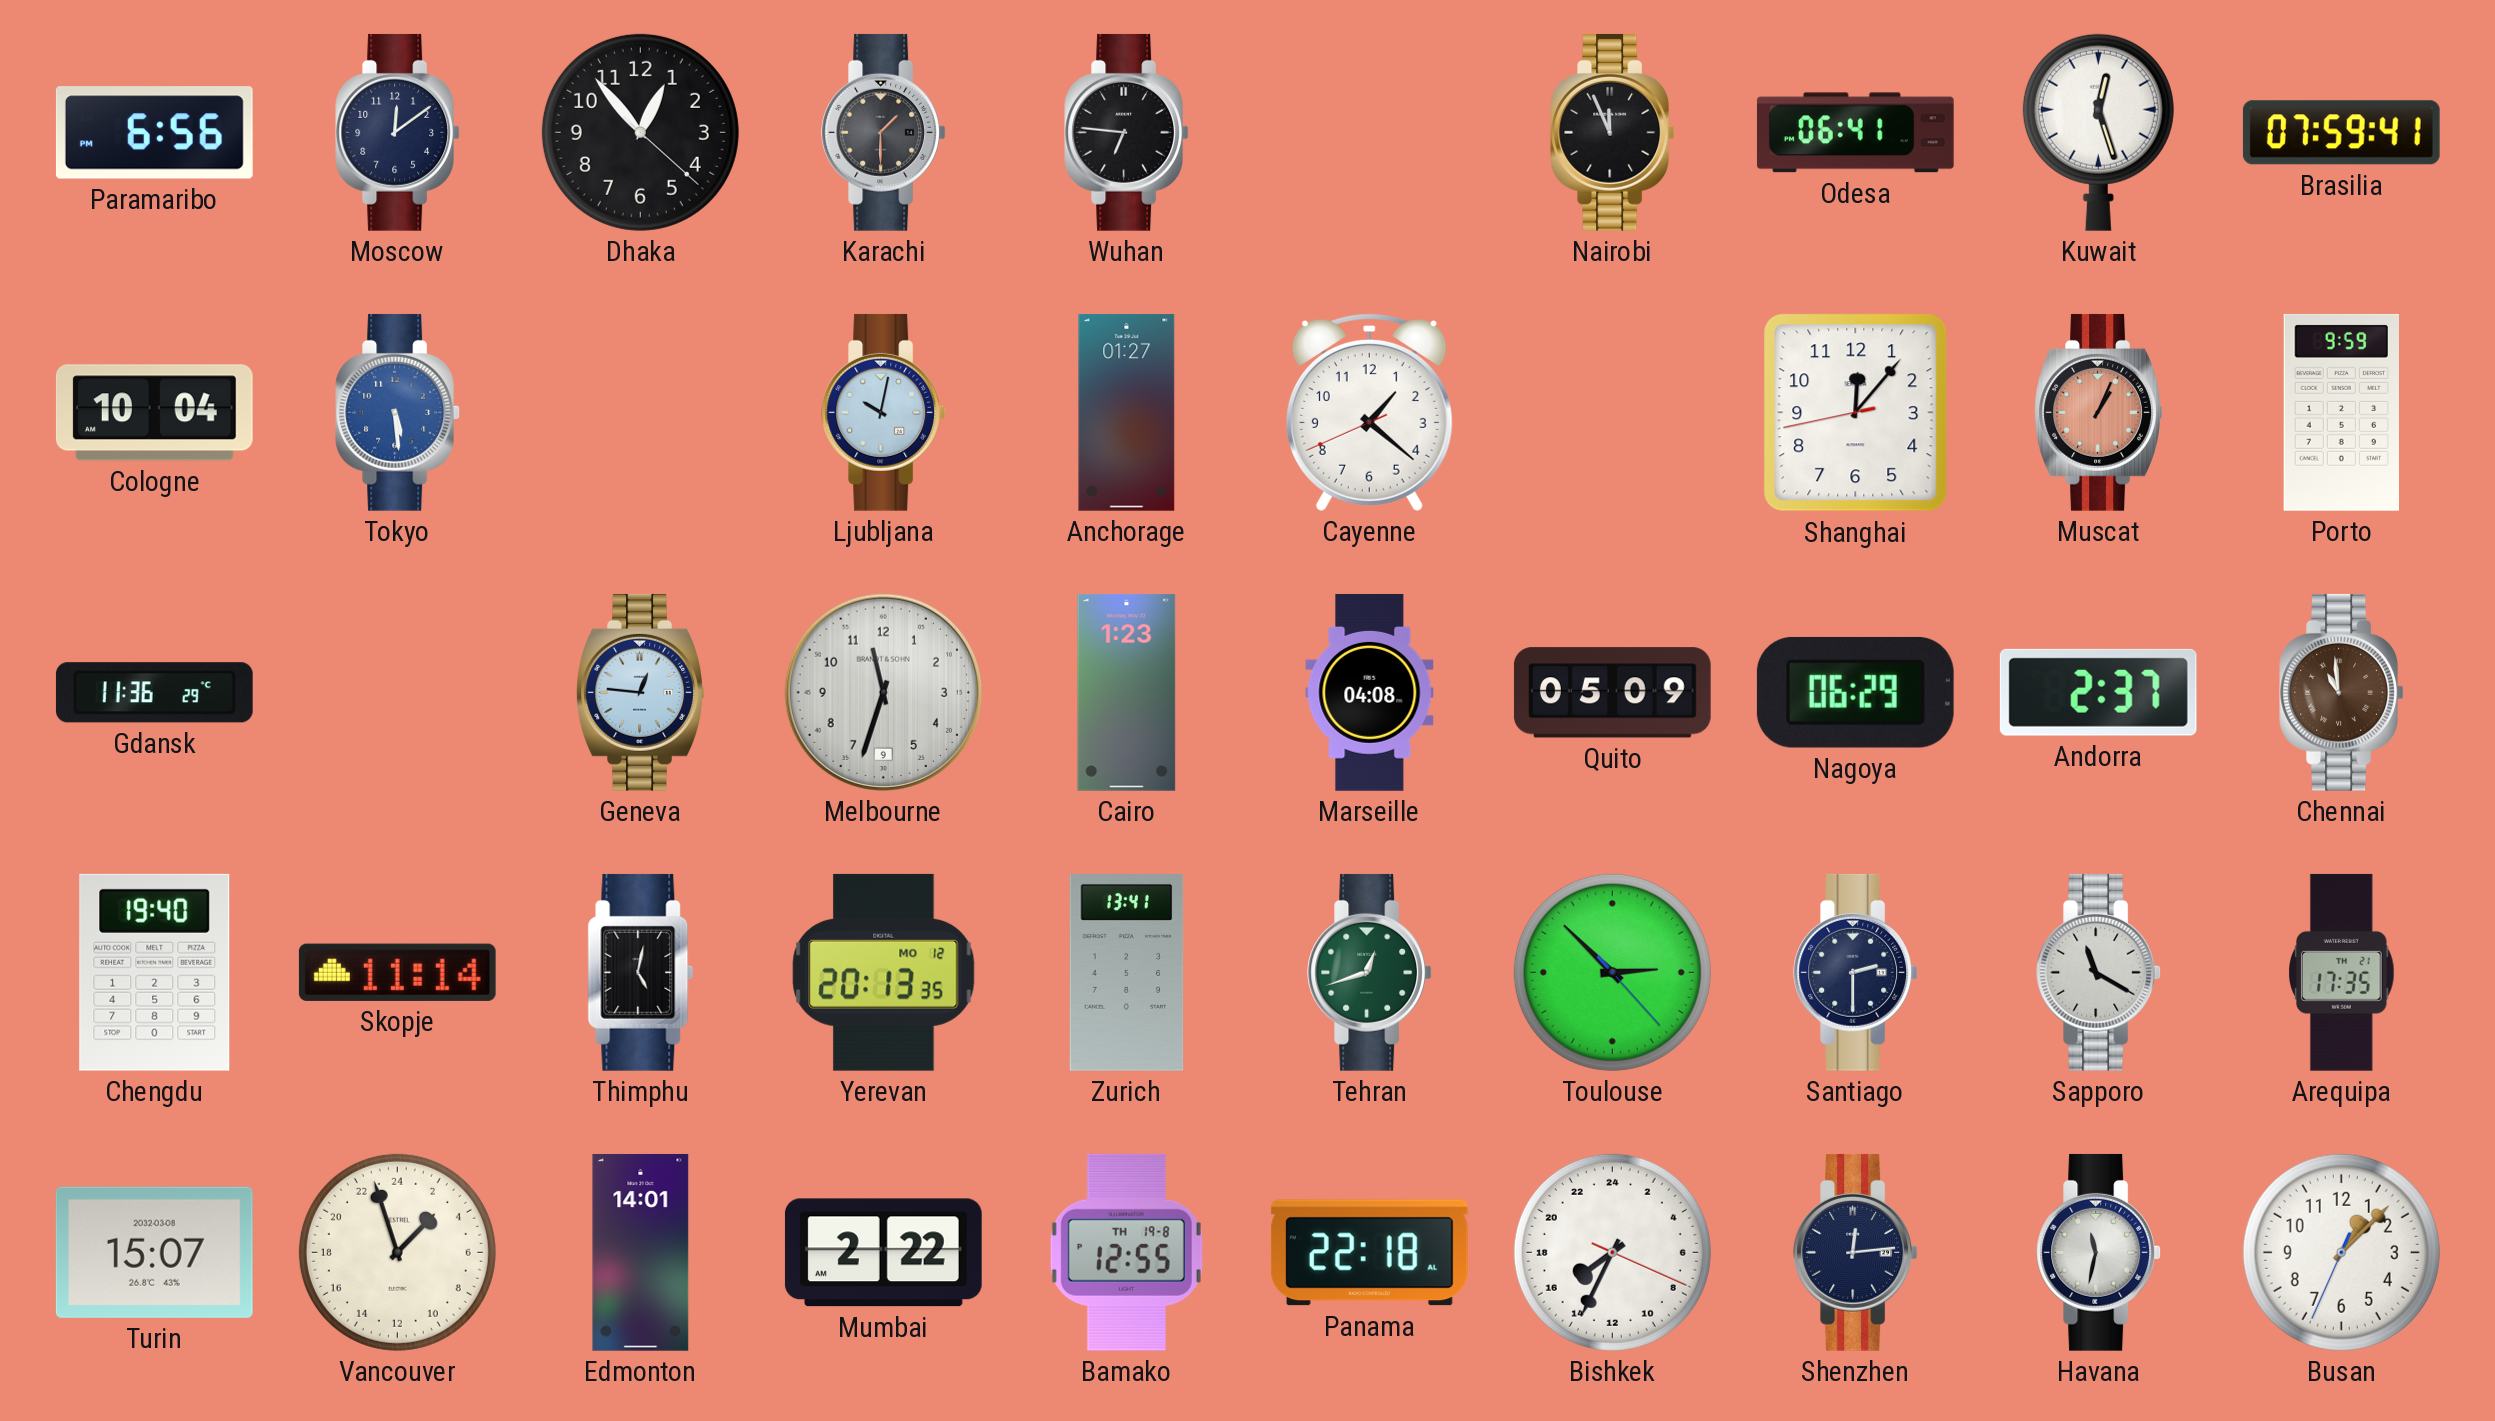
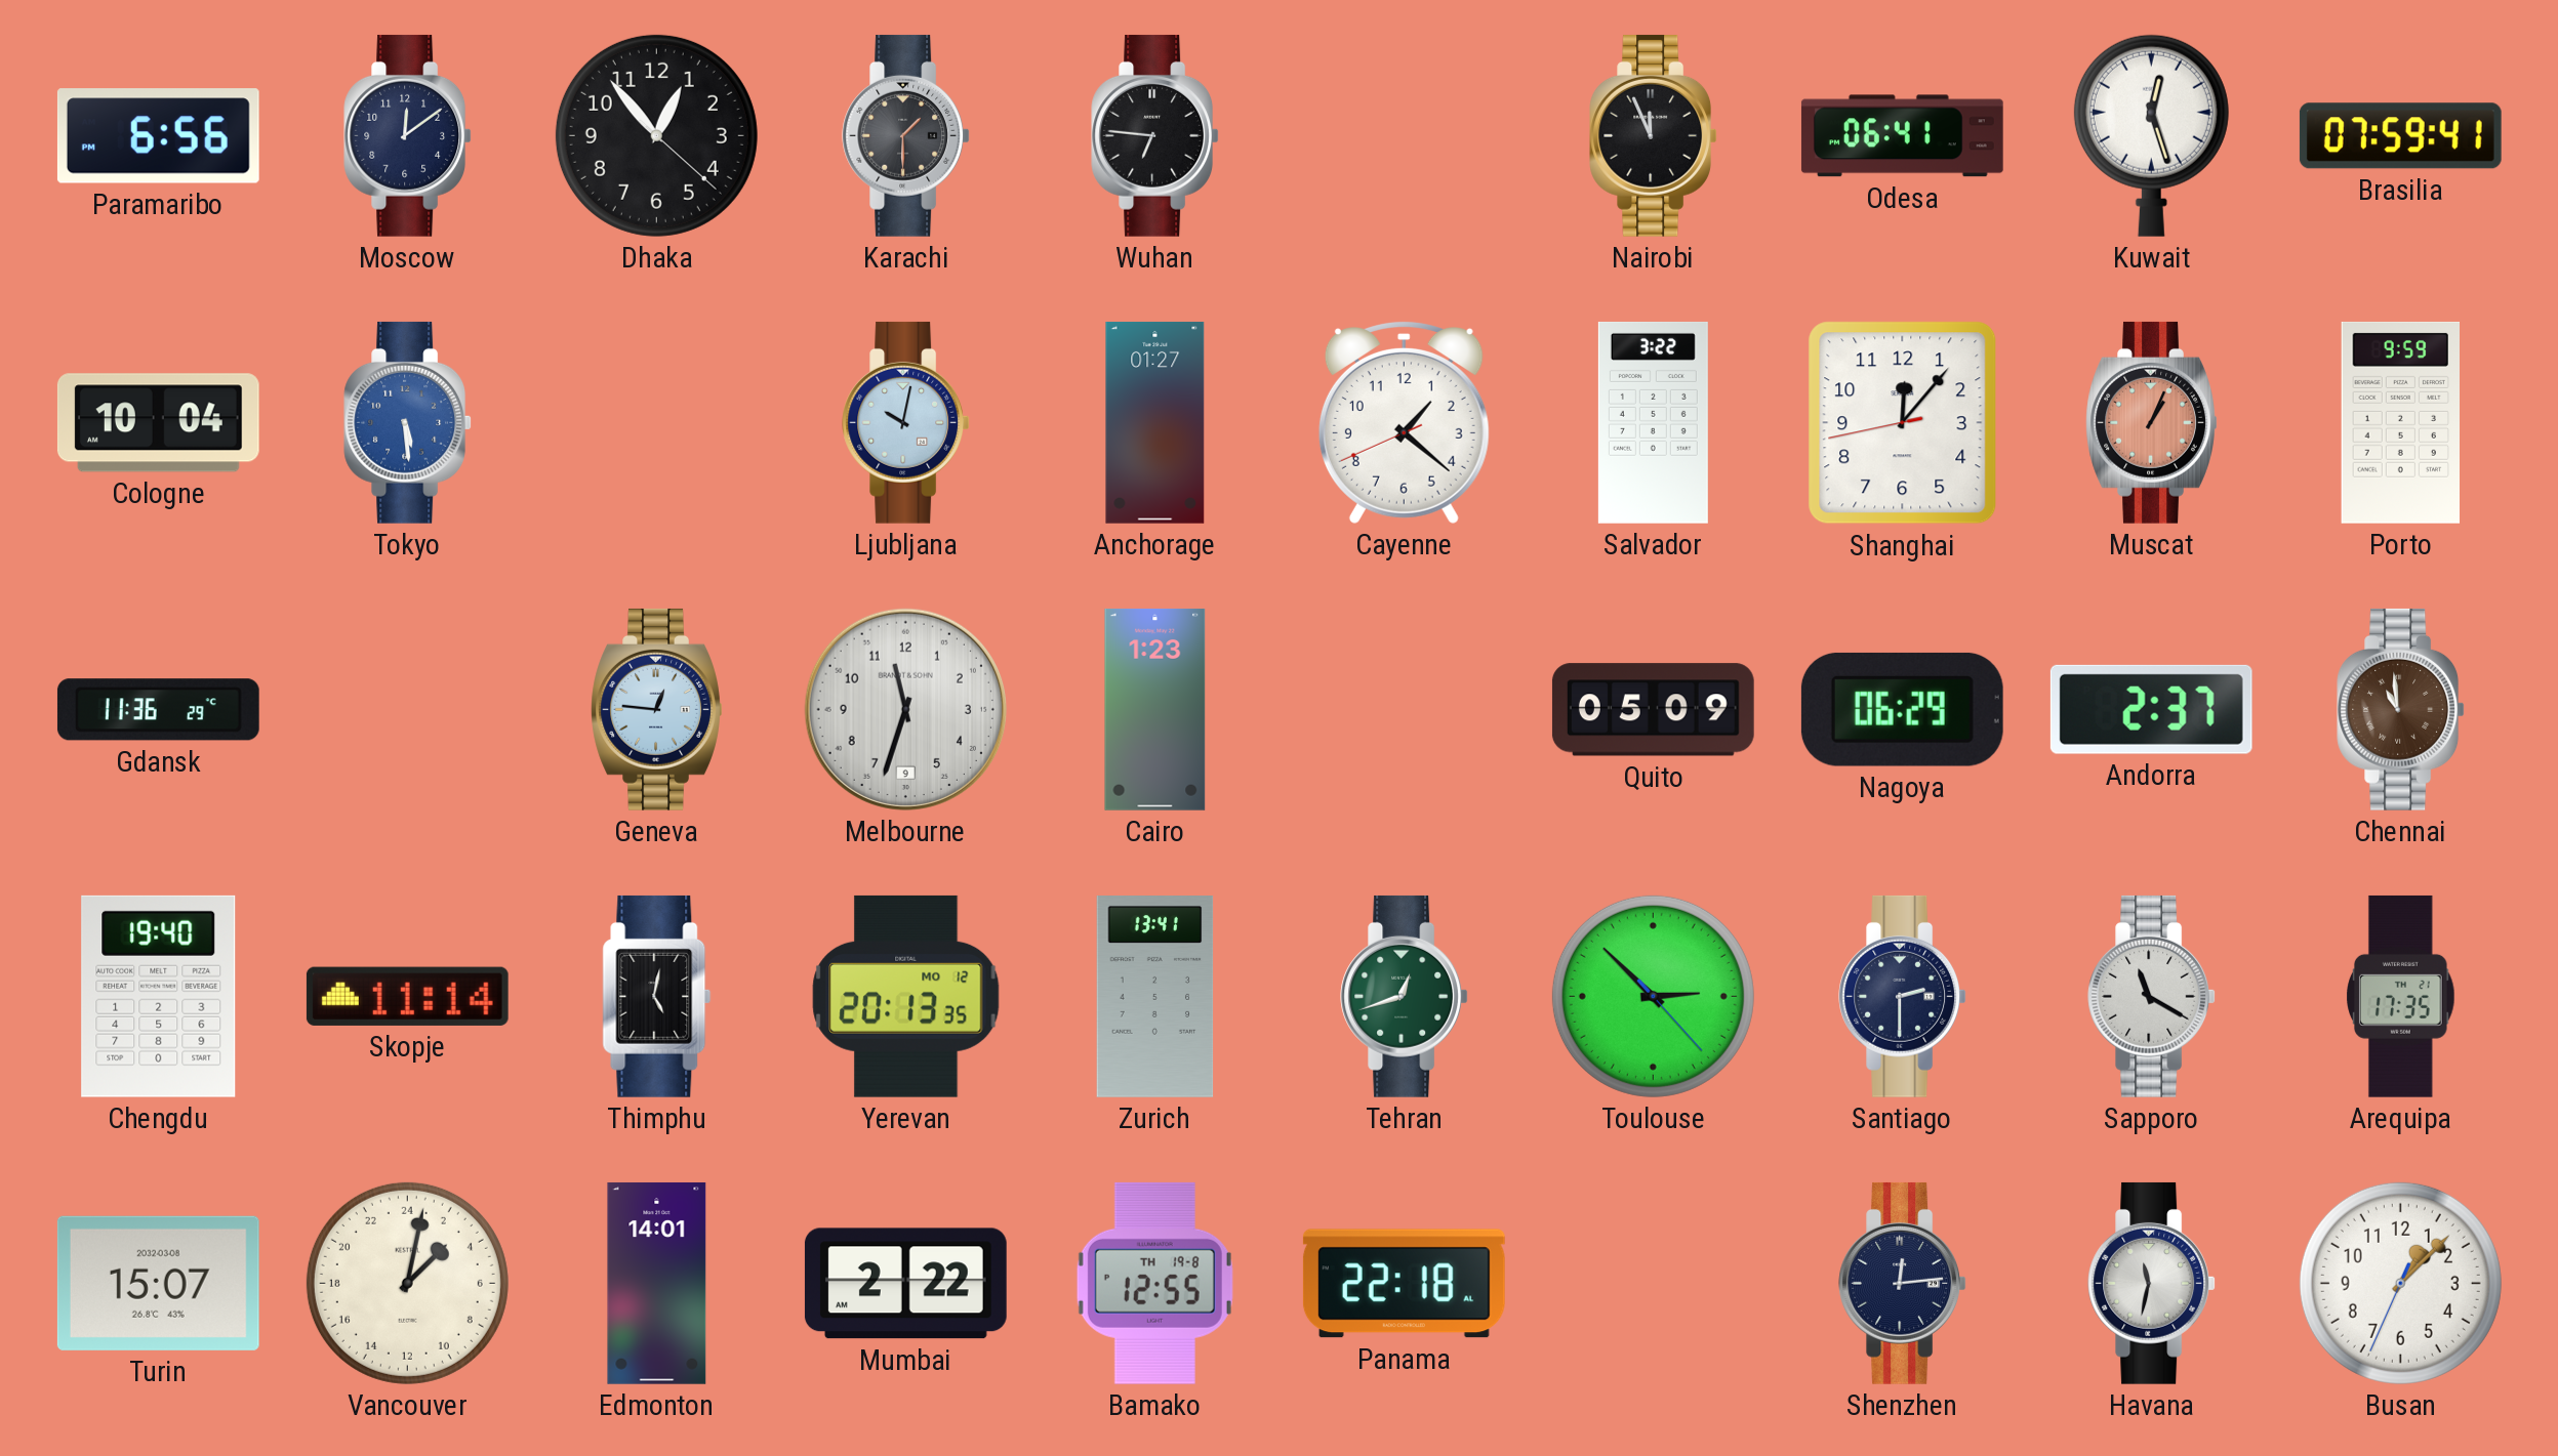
Salvador: none -> 3:22 (1653, 422)
Marseille: 04:08 -> none (1370, 692)
Vancouver: 2:57 -> 3:02 (407, 1283)
Bishkek: 15:34 -> none (1612, 1252)
